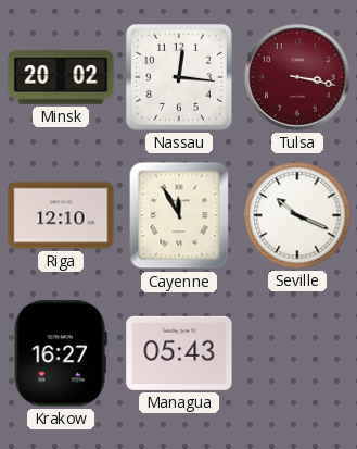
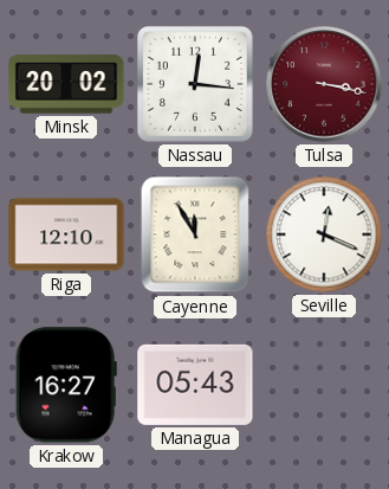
Seville: 10:19 -> 12:19 (324, 234)
